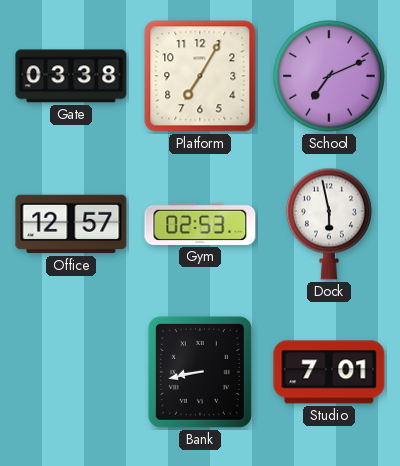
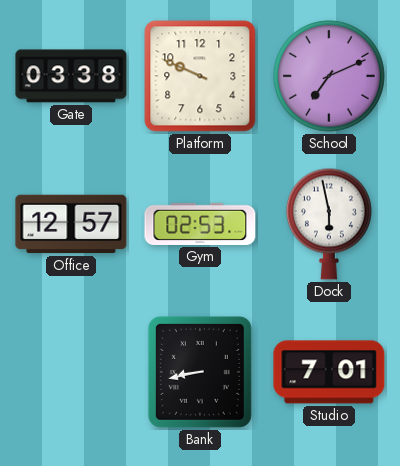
Platform: 7:05 -> 9:49 (200, 76)
